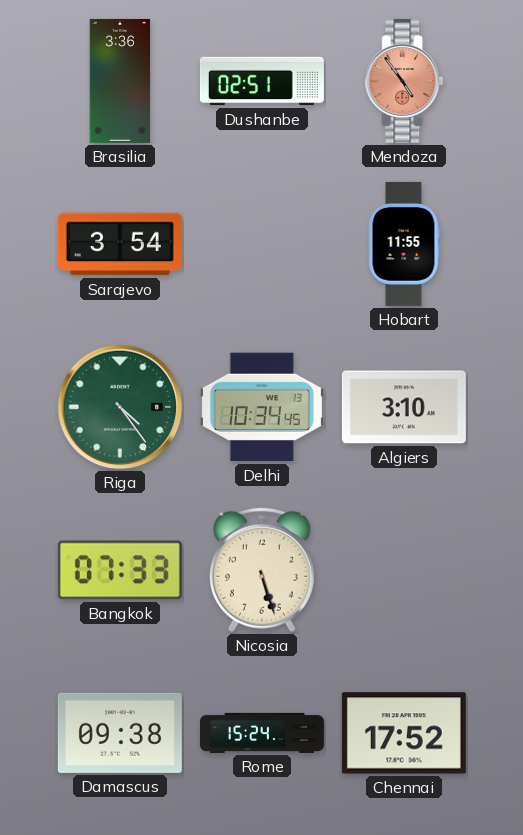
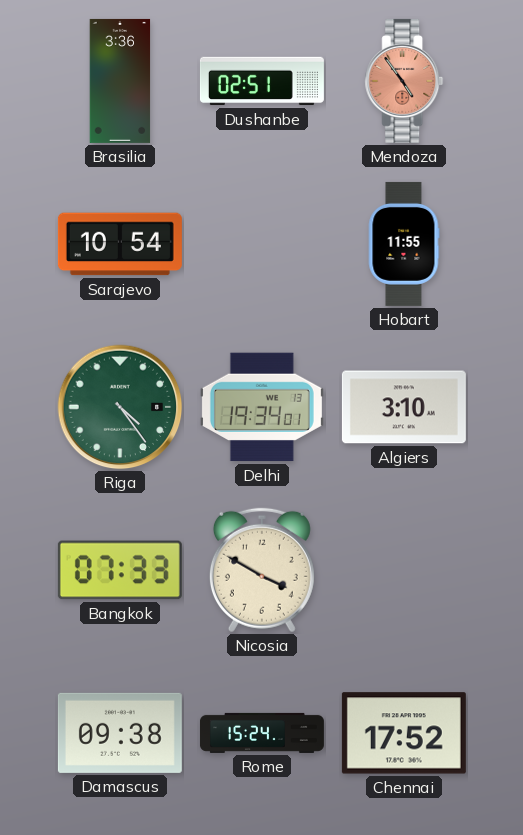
Sarajevo: 3:54 -> 10:54 (120, 244)
Delhi: 10:34 -> 19:34 (262, 407)
Nicosia: 5:27 -> 3:50 (262, 570)
